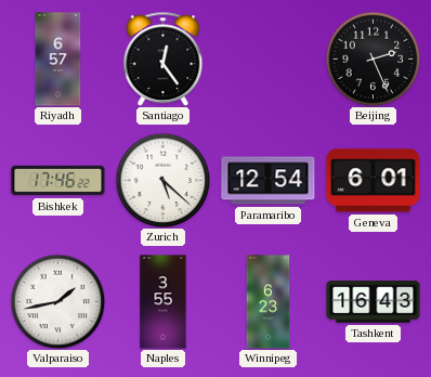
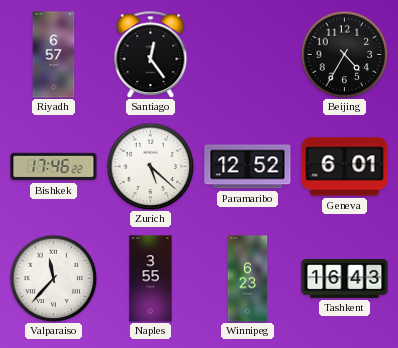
Beijing: 2:26 -> 4:35 (344, 54)
Paramaribo: 12:54 -> 12:52 (248, 167)
Valparaiso: 1:43 -> 11:37 (53, 278)
